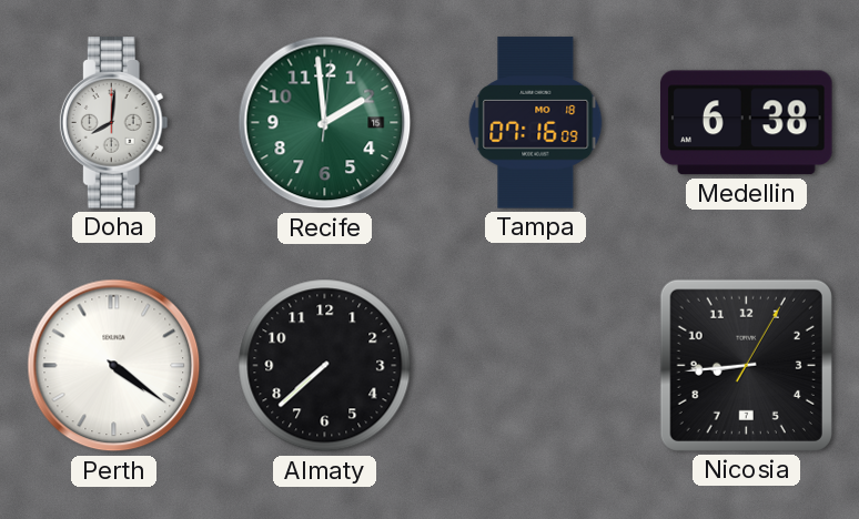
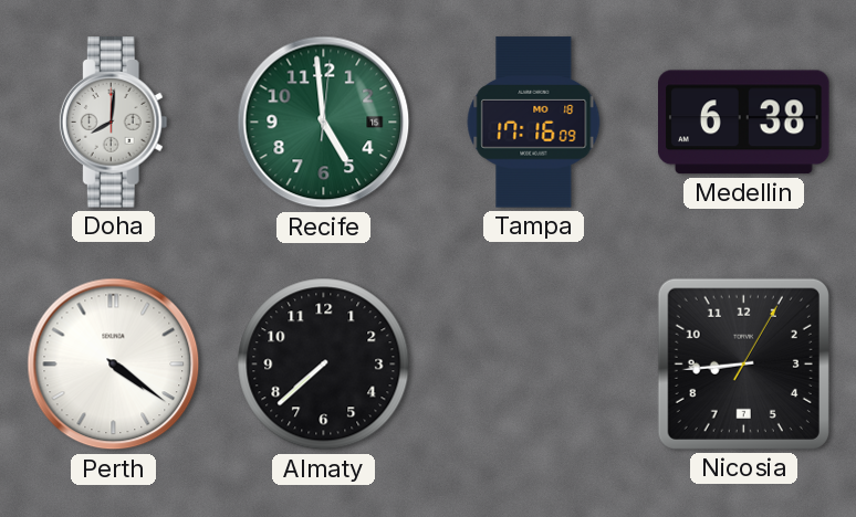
Recife: 1:59 -> 4:59 (324, 123)
Tampa: 07:16 -> 17:16 (534, 123)
